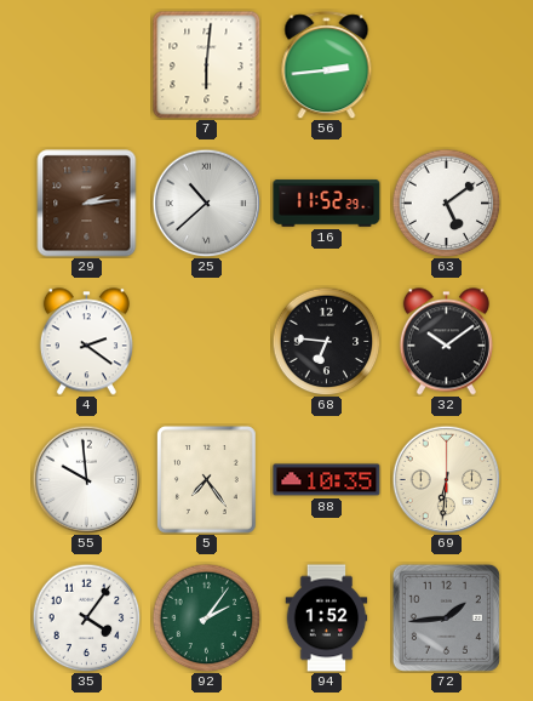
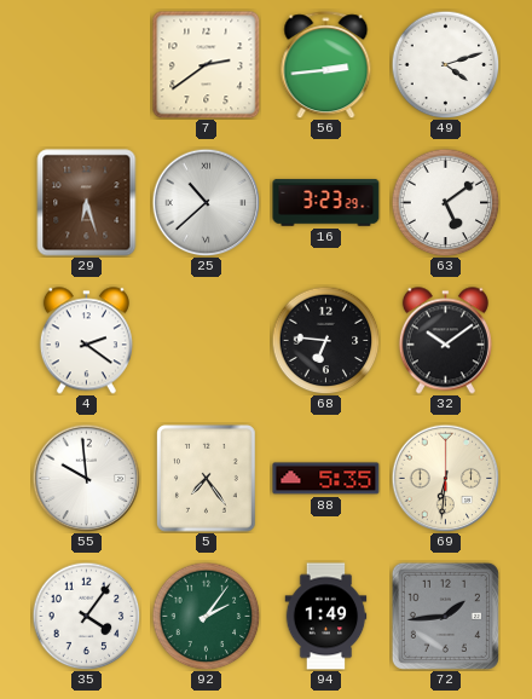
7: 6:01 -> 2:39 (206, 64)
49: none -> 4:12 (445, 64)
29: 2:14 -> 6:27 (87, 203)
16: 11:52 -> 3:23 (326, 203)
88: 10:35 -> 5:35 (326, 479)
94: 1:52 -> 1:49 (326, 617)
